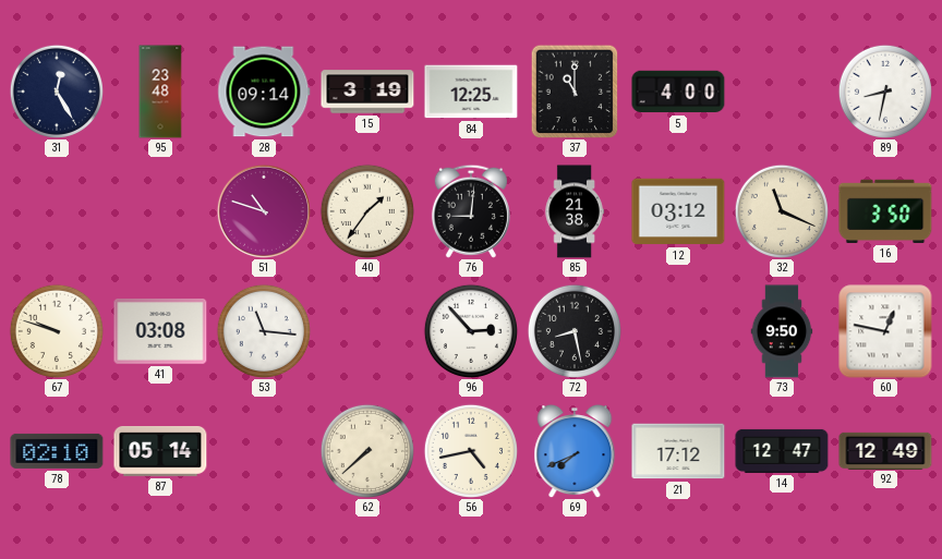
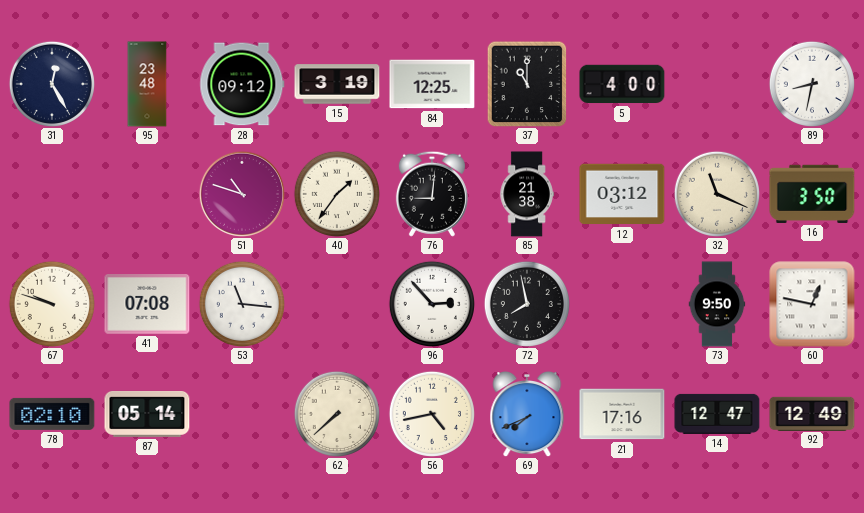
28: 09:14 -> 09:12 (242, 84)
41: 03:08 -> 07:08 (147, 305)
72: 8:28 -> 7:58 (527, 304)
21: 17:12 -> 17:16 (622, 414)
